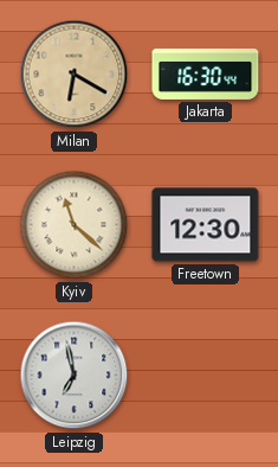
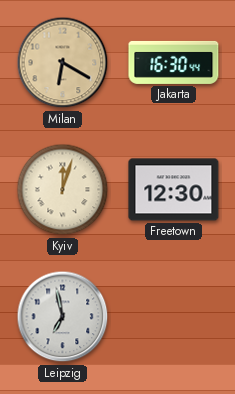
Kyiv: 11:22 -> 12:03 (63, 190)
